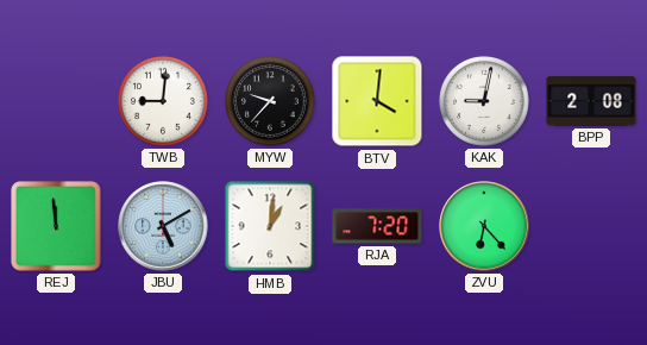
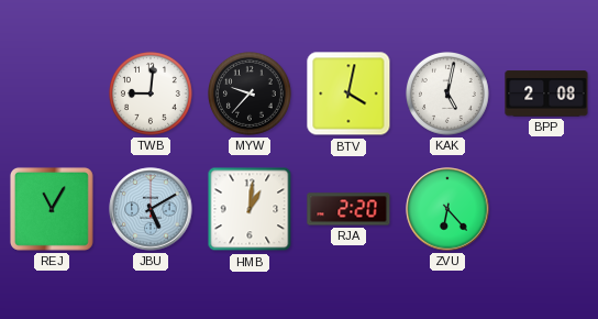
BTV: 4:01 -> 4:02 (348, 94)
KAK: 9:02 -> 5:02 (449, 95)
REJ: 11:59 -> 11:05 (52, 209)
RJA: 7:20 -> 2:20 (348, 209)
